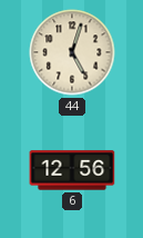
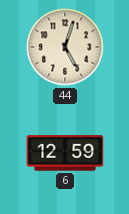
6: 12:56 -> 12:59 (65, 153)
